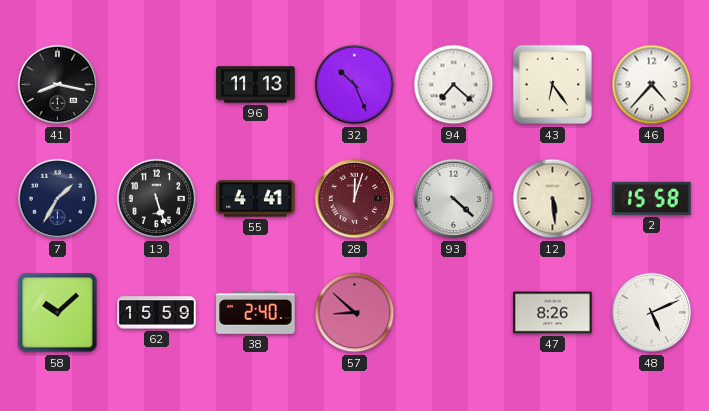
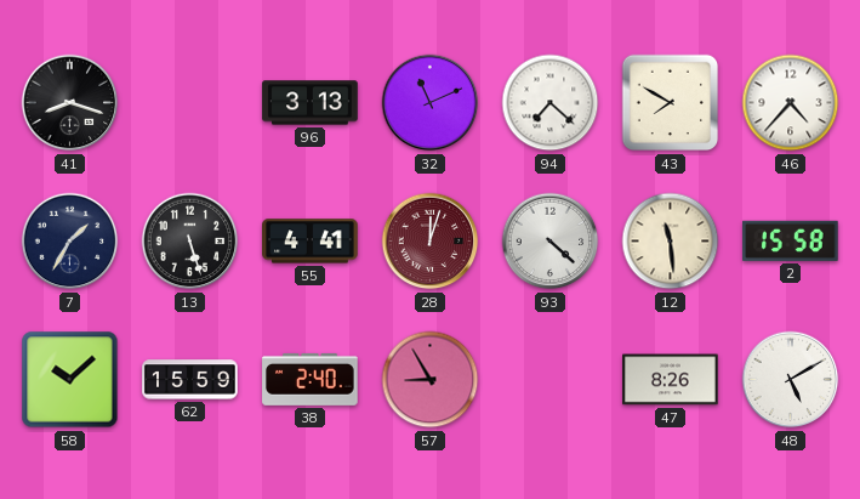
41: 8:17 -> 8:18 (70, 103)
96: 11:13 -> 3:13 (311, 103)
32: 10:26 -> 11:11 (431, 103)
43: 6:24 -> 7:50 (671, 103)
12: 5:29 -> 11:29 (671, 242)
57: 8:52 -> 8:55 (431, 380)
48: 5:11 -> 5:10 (791, 380)
